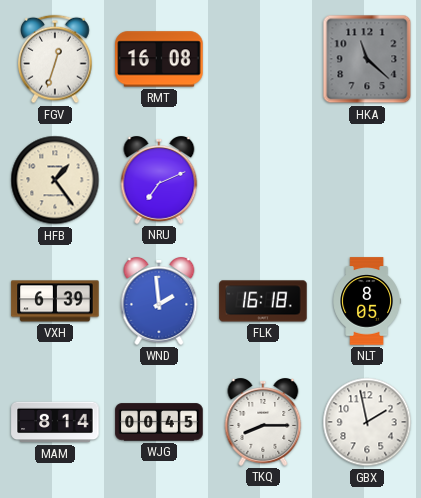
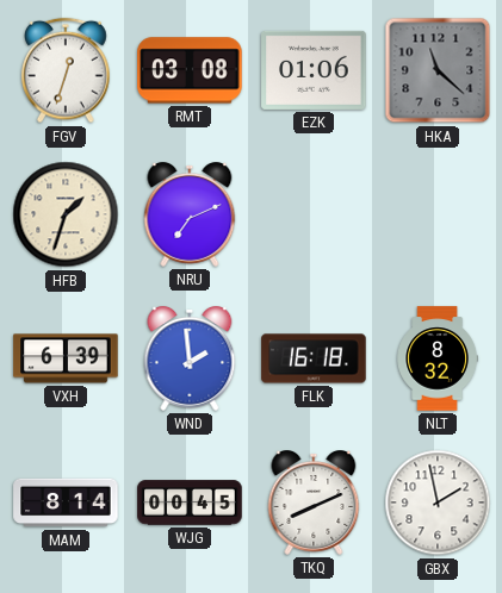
RMT: 16:08 -> 03:08 (190, 70)
EZK: none -> 01:06 (314, 70)
HFB: 1:24 -> 1:33 (66, 214)
NLT: 8:05 -> 8:32 (436, 358)
TKQ: 8:15 -> 8:11 (314, 504)
